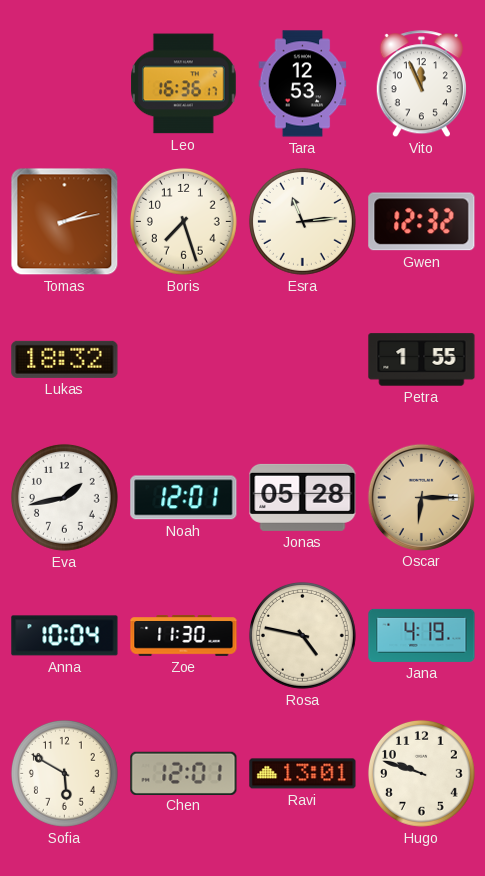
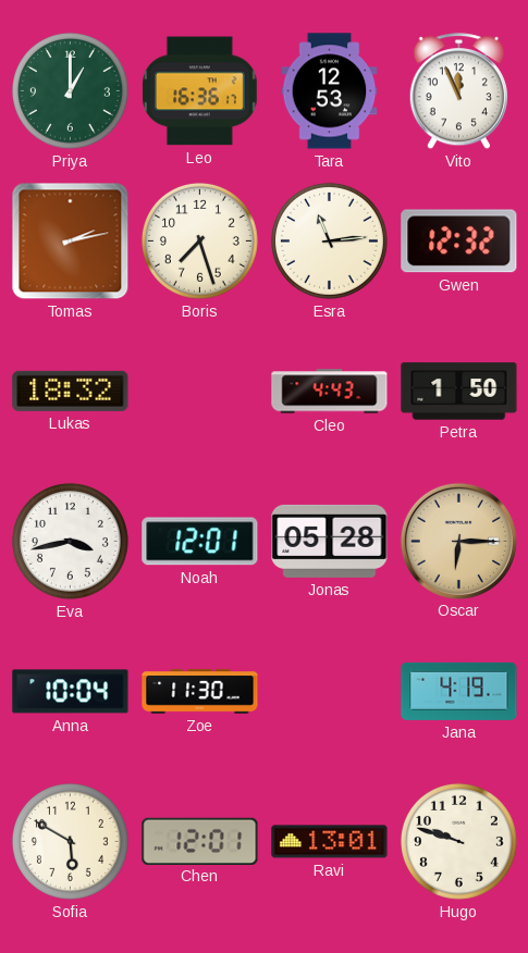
Priya: none -> 1:00 (70, 90)
Cleo: none -> 4:43 (330, 392)
Petra: 1:55 -> 1:50 (459, 392)
Eva: 1:43 -> 3:43 (70, 541)
Rosa: 4:47 -> none (302, 635)
